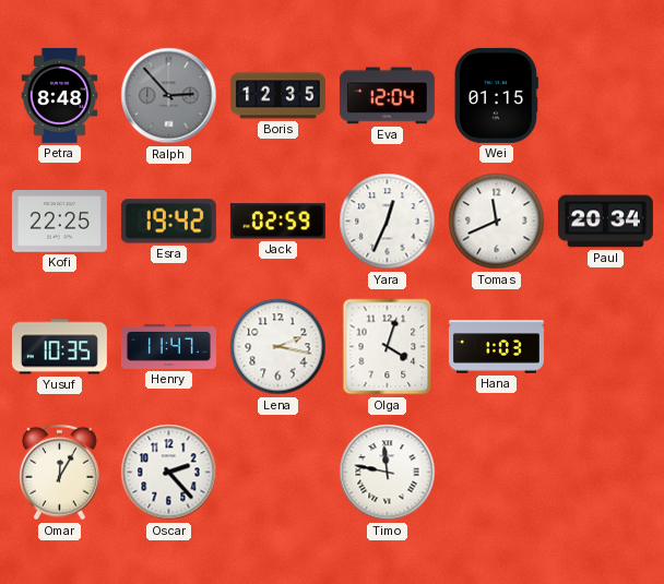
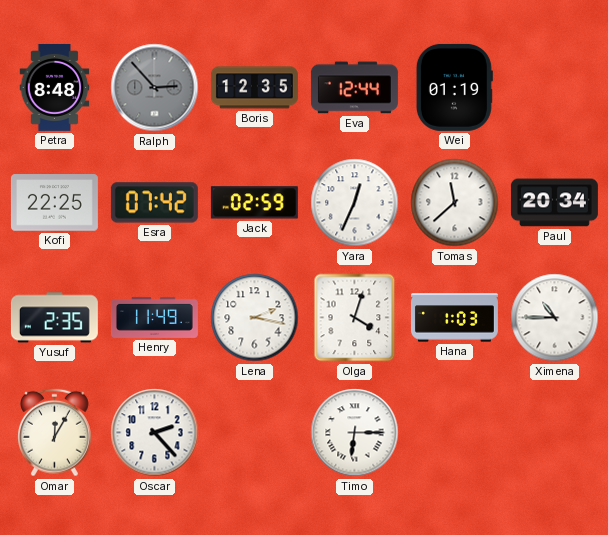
Eva: 12:04 -> 12:44 (354, 88)
Wei: 01:15 -> 01:19 (454, 87)
Esra: 19:42 -> 07:42 (154, 203)
Tomas: 11:41 -> 11:38 (455, 203)
Yusuf: 10:35 -> 2:35 (54, 318)
Henry: 11:47 -> 11:49 (154, 317)
Ximena: none -> 10:45 (555, 318)
Timo: 11:47 -> 6:15 (355, 433)
